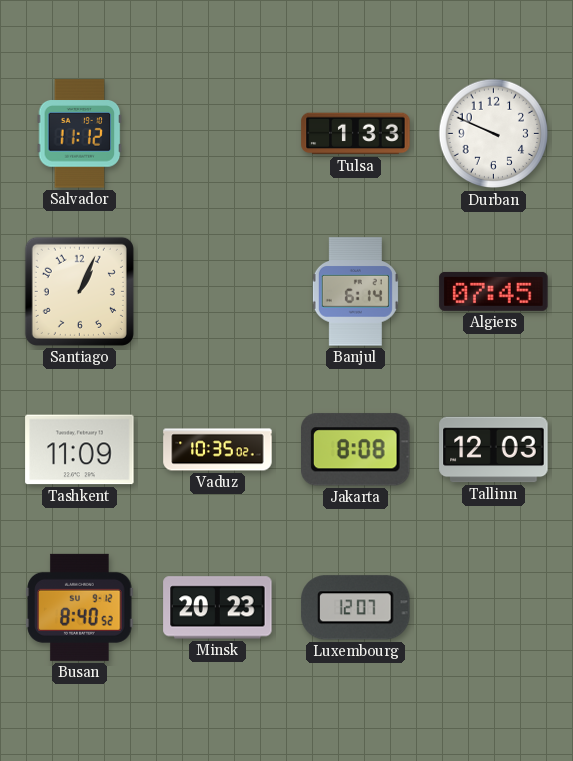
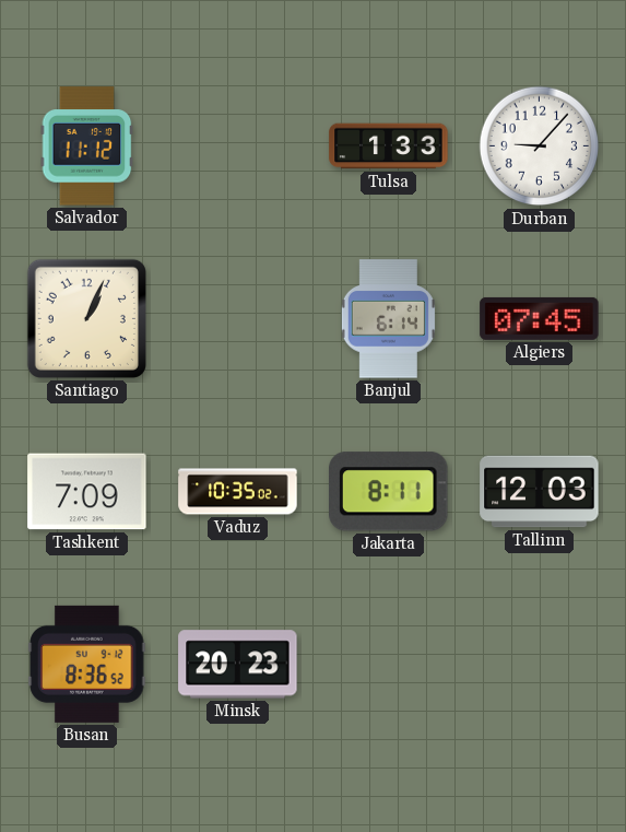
Durban: 9:49 -> 9:07 (540, 147)
Tashkent: 11:09 -> 7:09 (87, 492)
Jakarta: 8:08 -> 8:11 (389, 492)
Busan: 8:40 -> 8:36 (87, 664)
Luxembourg: 12:07 -> none (356, 608)
